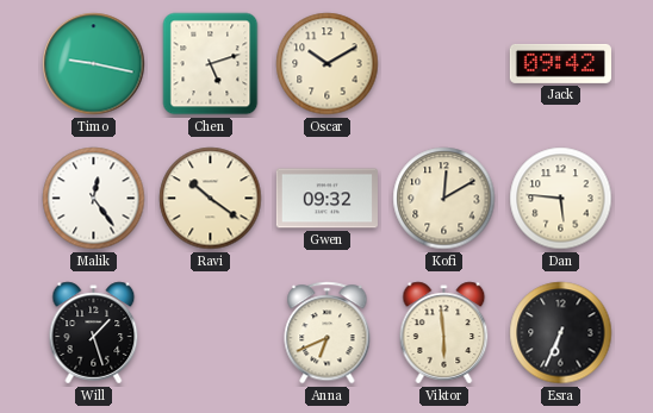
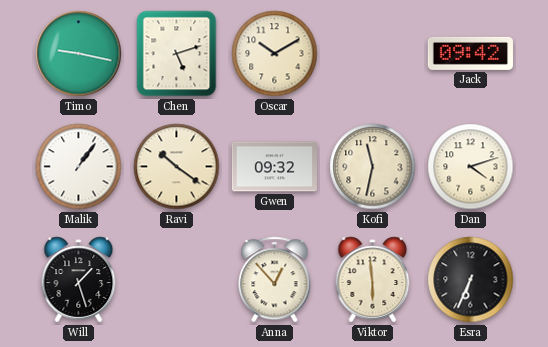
Malik: 12:24 -> 1:06 (79, 167)
Kofi: 12:10 -> 11:32 (373, 167)
Dan: 5:46 -> 4:12 (471, 167)
Anna: 6:41 -> 12:53 (275, 280)
